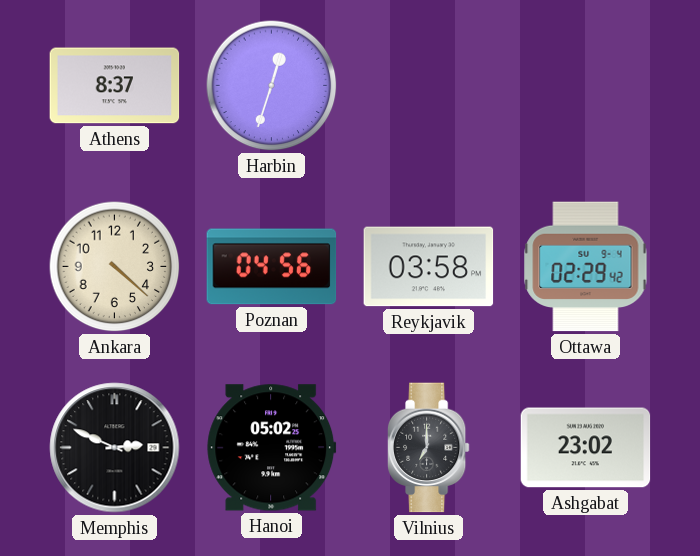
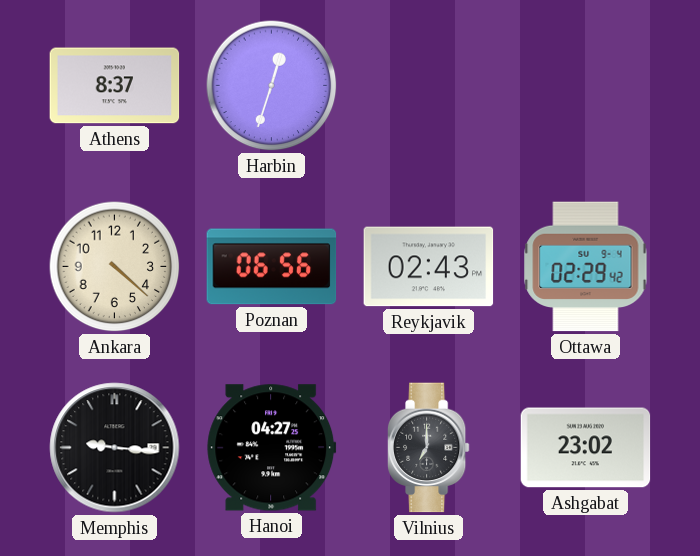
Poznan: 04:56 -> 06:56 (272, 267)
Reykjavik: 03:58 -> 02:43 (429, 267)
Memphis: 2:49 -> 9:16 (115, 448)
Hanoi: 05:02 -> 04:27 (272, 448)
